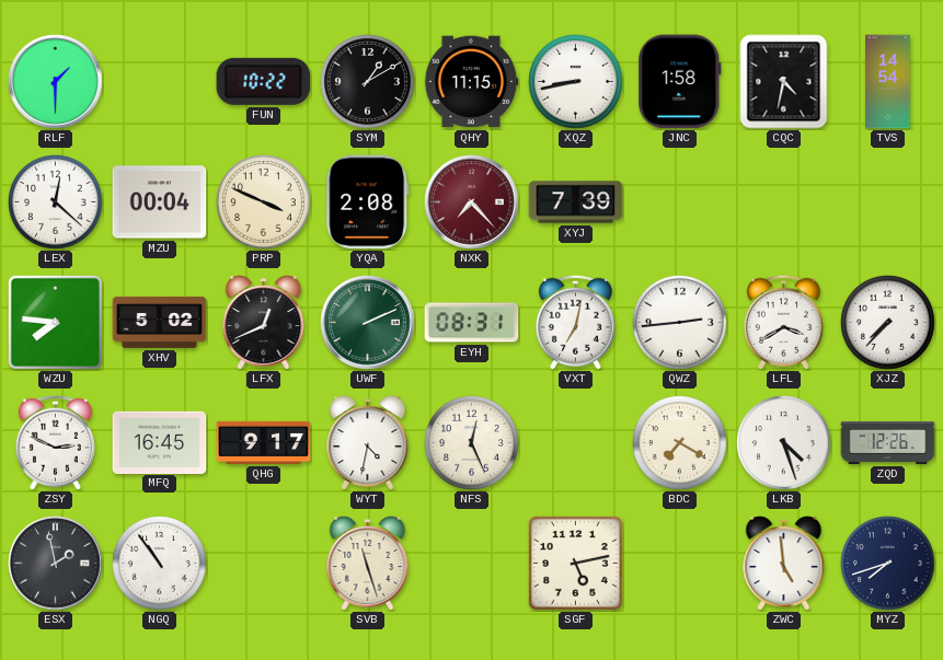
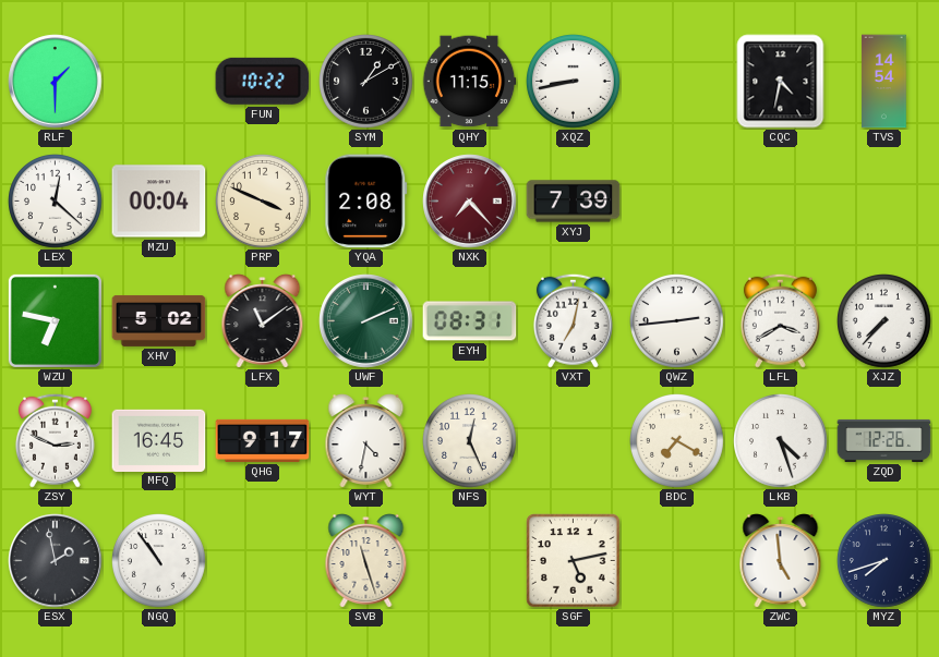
JNC: 1:58 -> none (680, 82)
WZU: 7:46 -> 6:47 (55, 320)
LFX: 12:41 -> 11:09 (263, 321)
